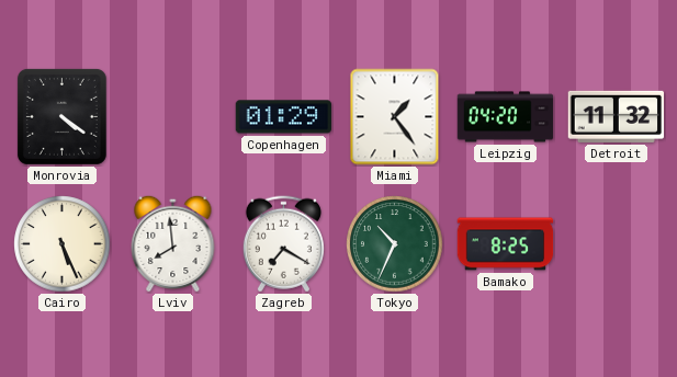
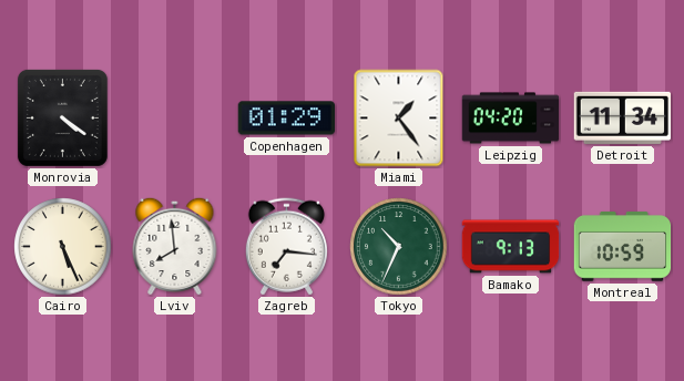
Detroit: 11:32 -> 11:34 (622, 117)
Zagreb: 7:20 -> 7:16 (286, 247)
Bamako: 8:25 -> 9:13 (511, 247)
Montreal: none -> 10:59 (623, 247)
